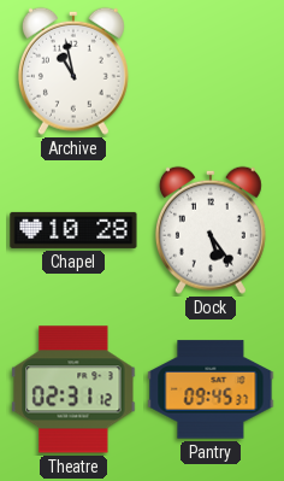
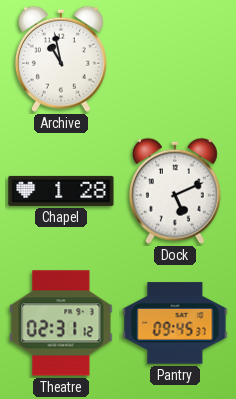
Chapel: 10:28 -> 1:28 (61, 191)
Dock: 5:24 -> 5:11 (175, 191)
